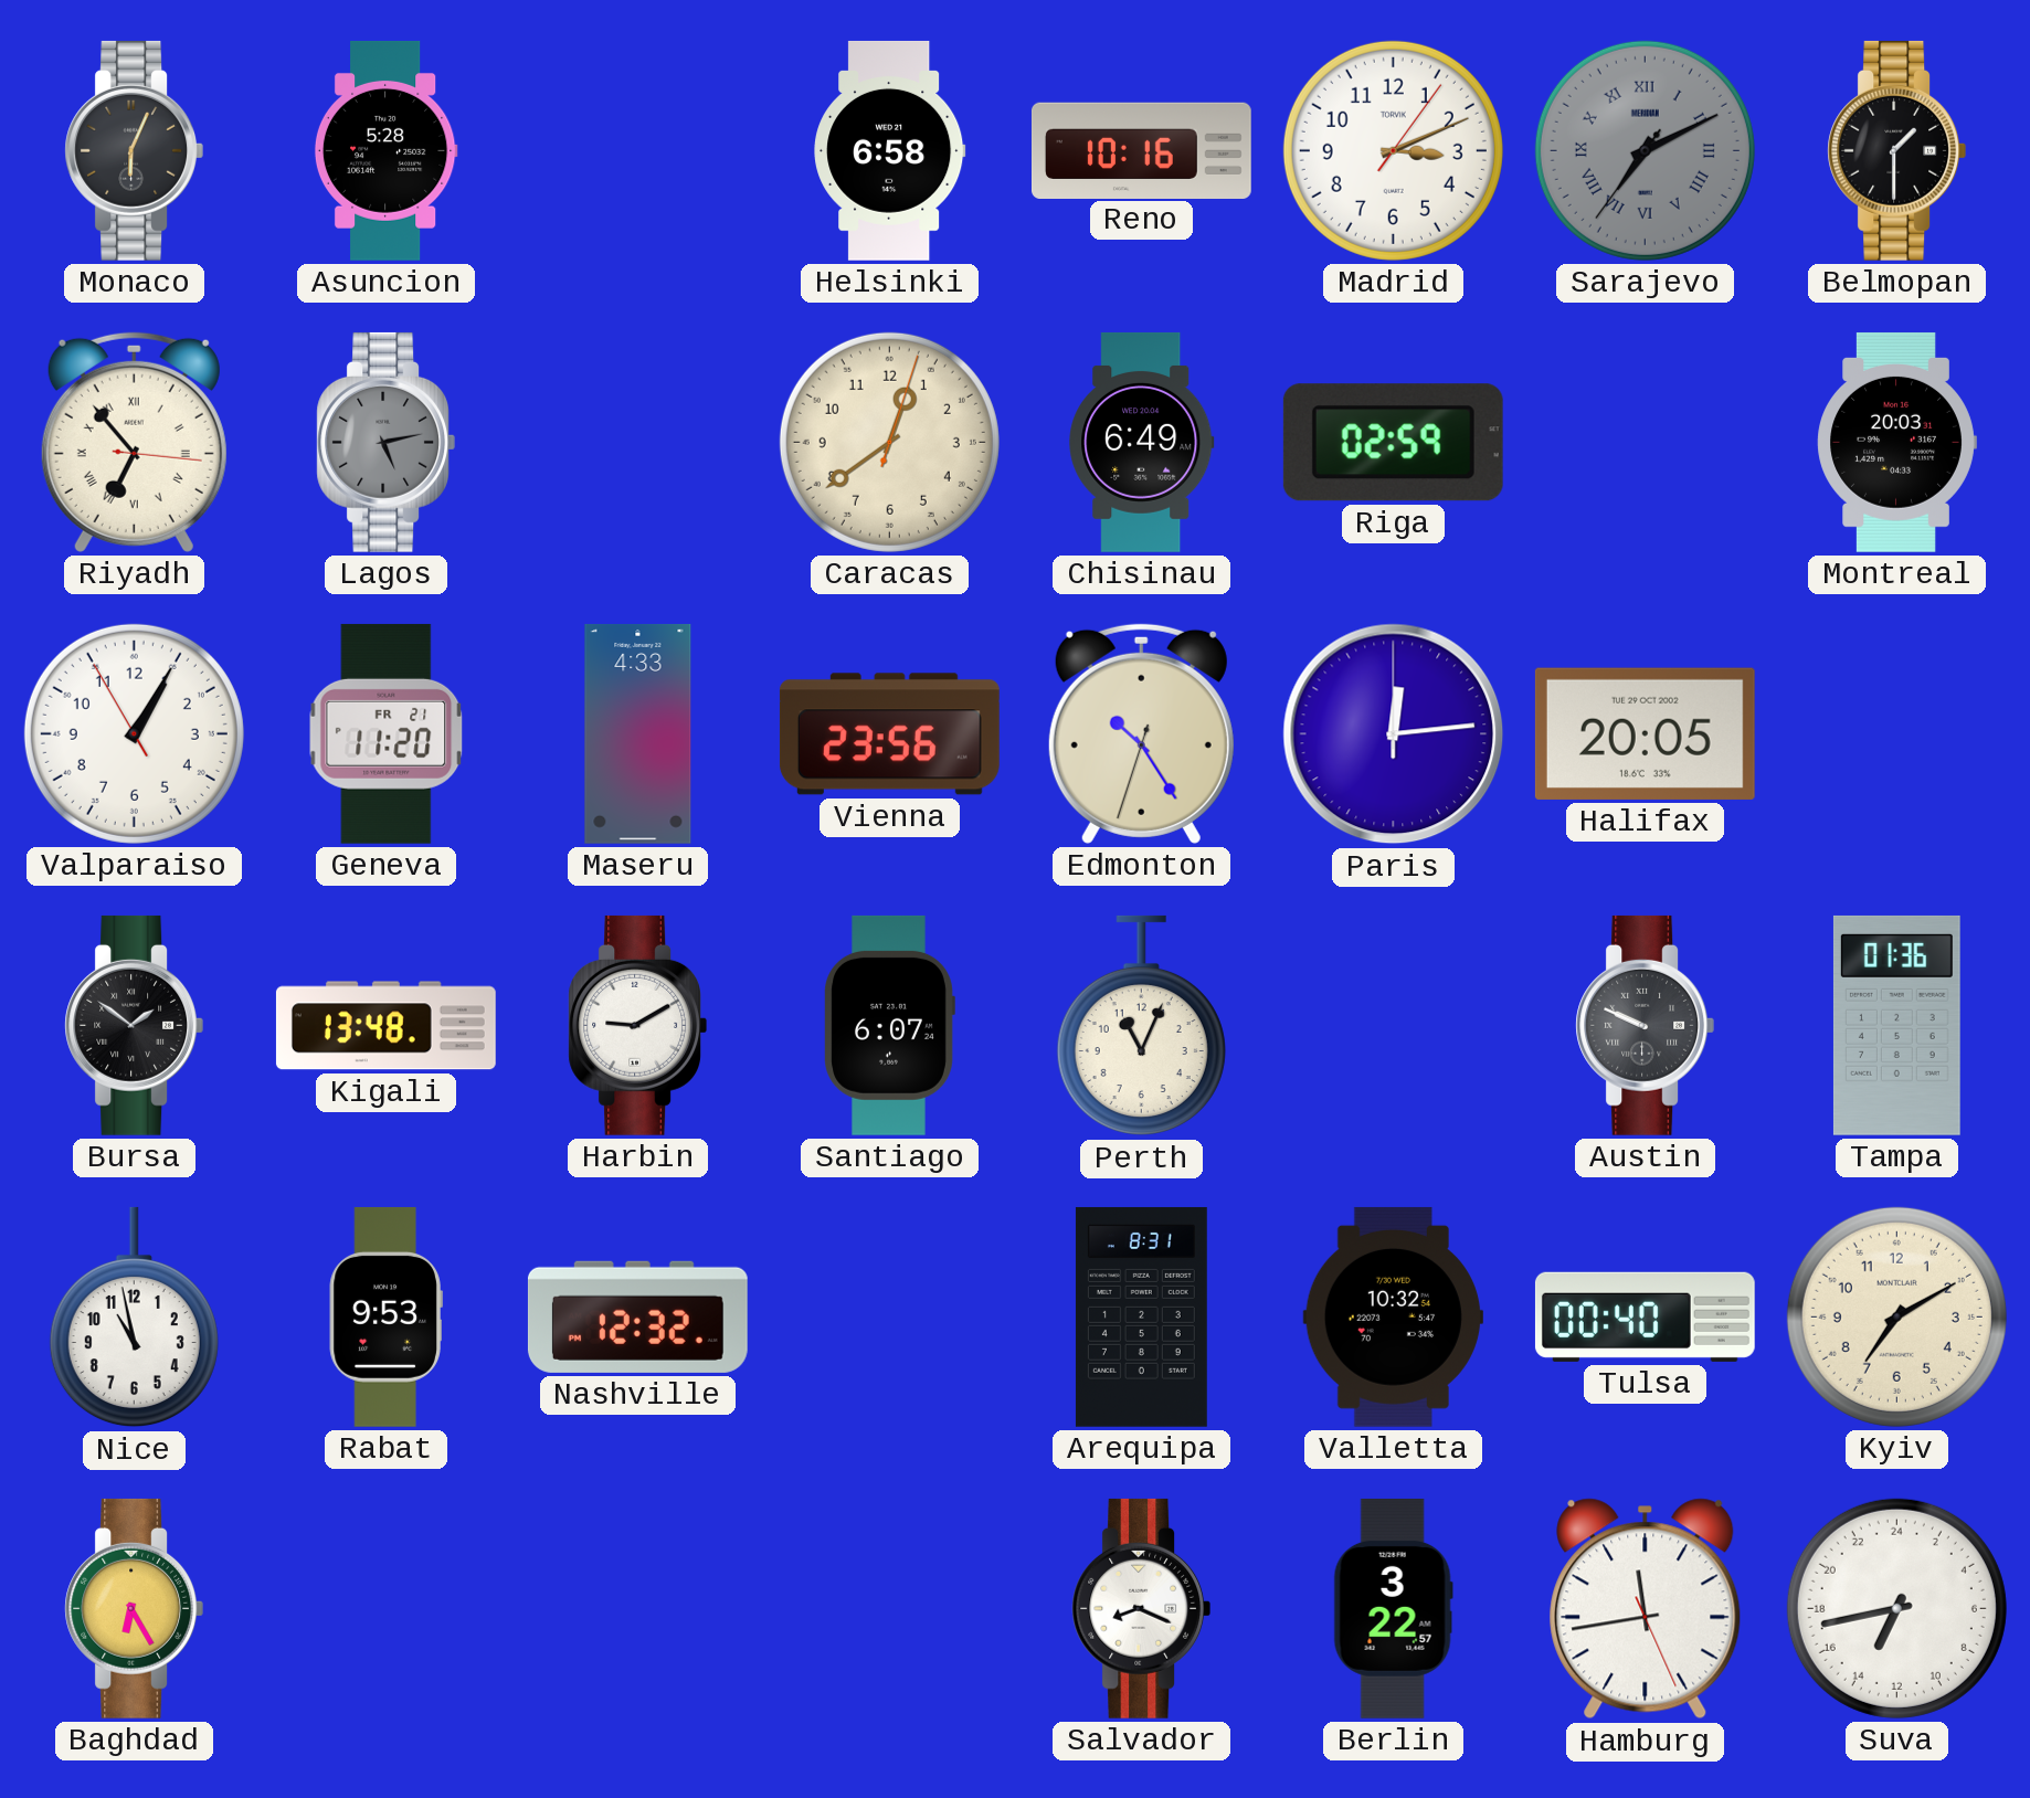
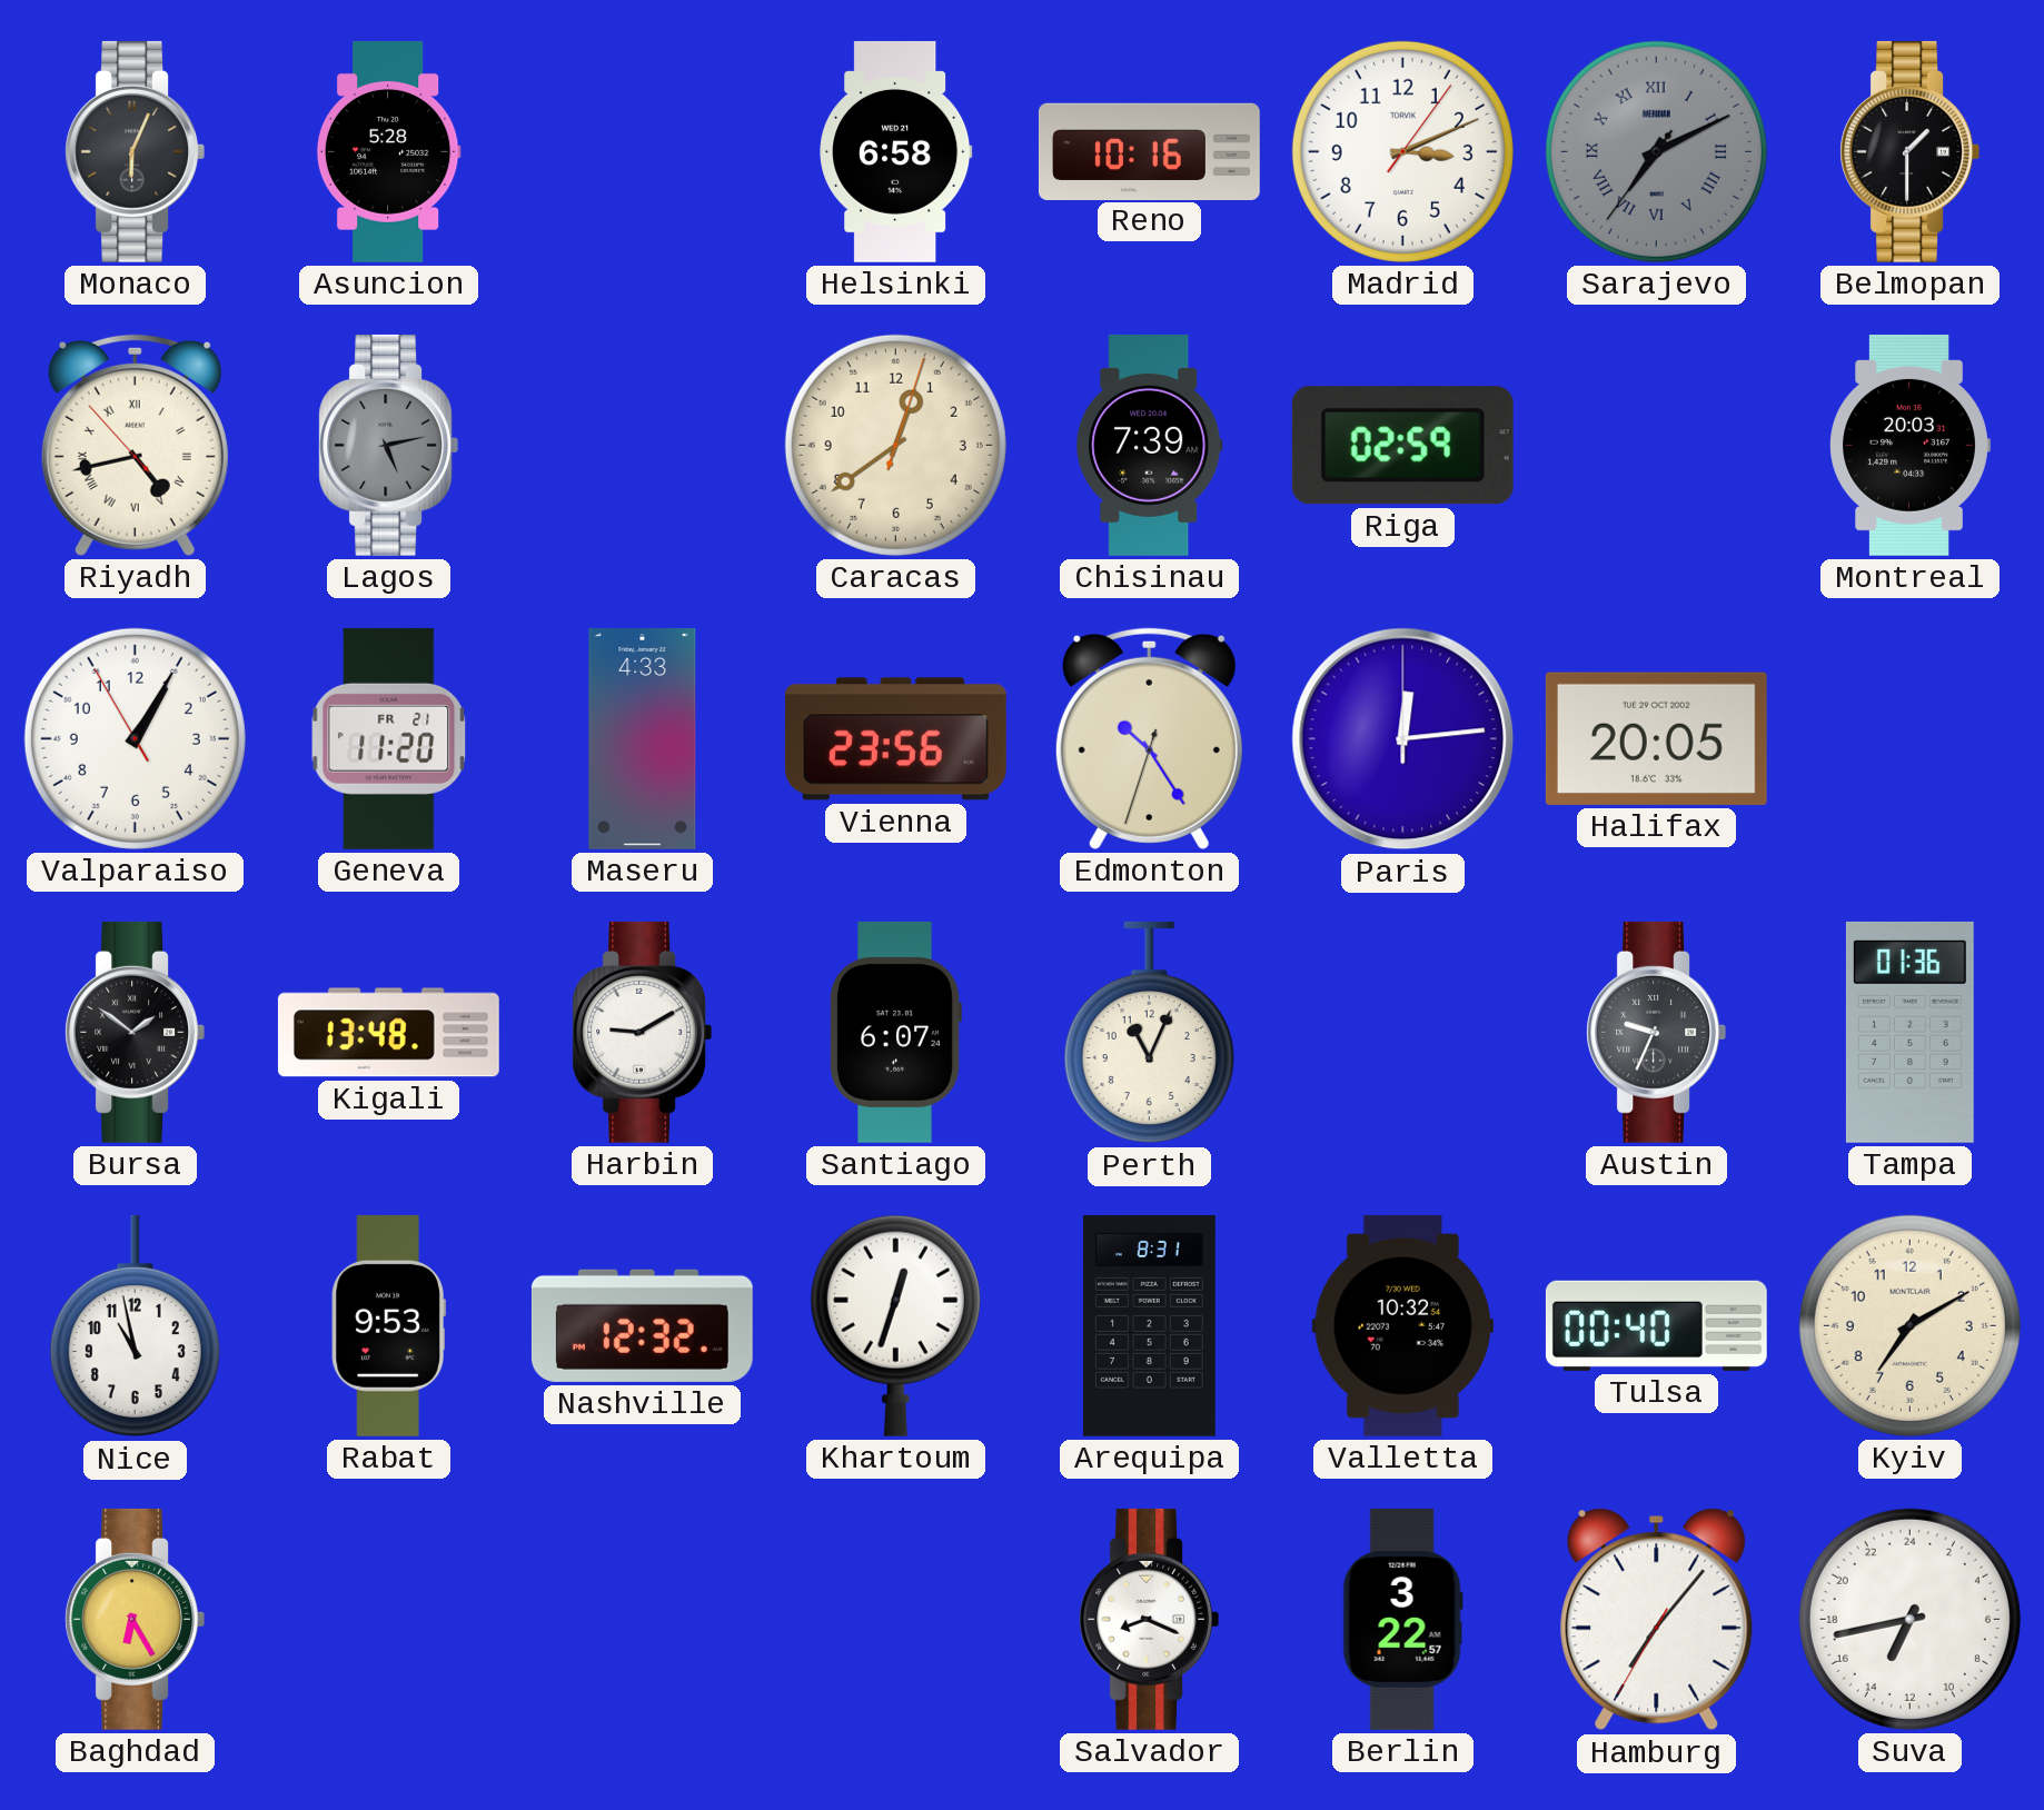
Riyadh: 6:53 -> 4:42 (135, 445)
Chisinau: 6:49 -> 7:39 (1150, 445)
Austin: 9:49 -> 9:34 (1656, 1032)
Khartoum: none -> 12:33 (895, 1325)
Hamburg: 11:43 -> 7:06 (1657, 1620)
